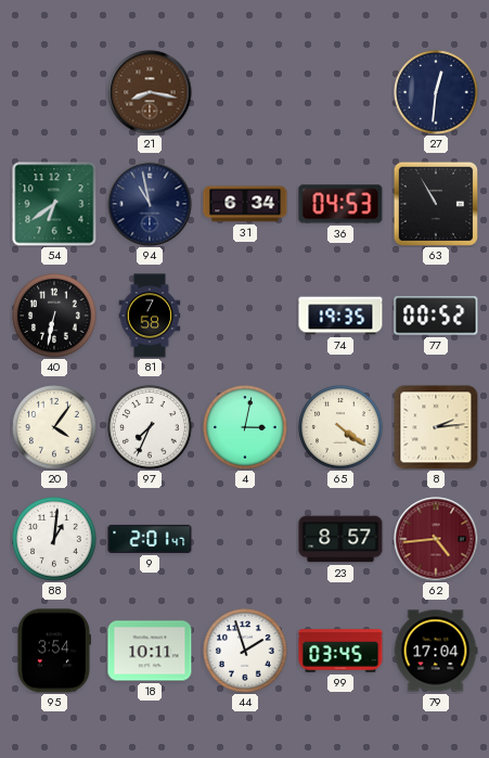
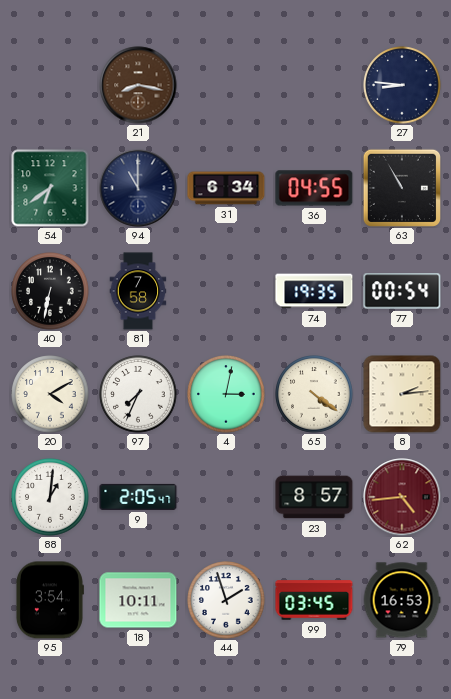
27: 12:31 -> 8:46 (402, 85)
94: 10:58 -> 11:00 (138, 188)
36: 04:53 -> 04:55 (314, 188)
77: 00:52 -> 00:54 (402, 291)
20: 4:06 -> 4:10 (50, 394)
9: 2:01 -> 2:05 (138, 497)
79: 17:04 -> 16:53 (402, 600)
